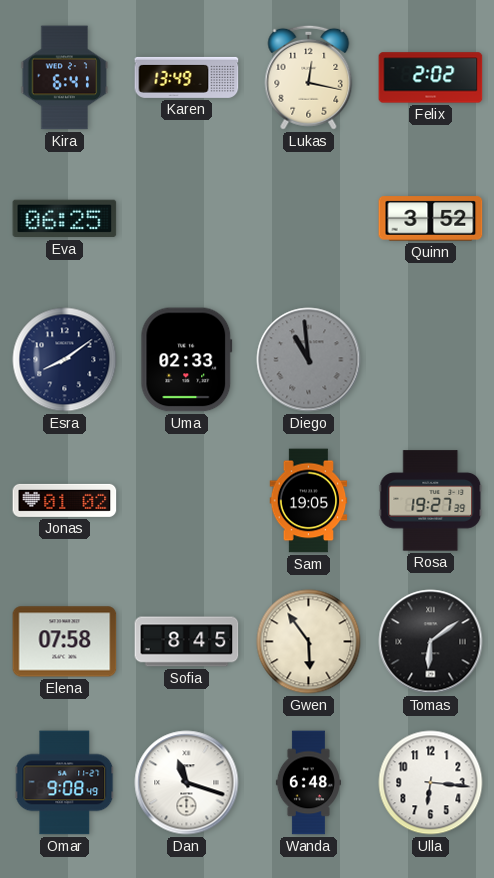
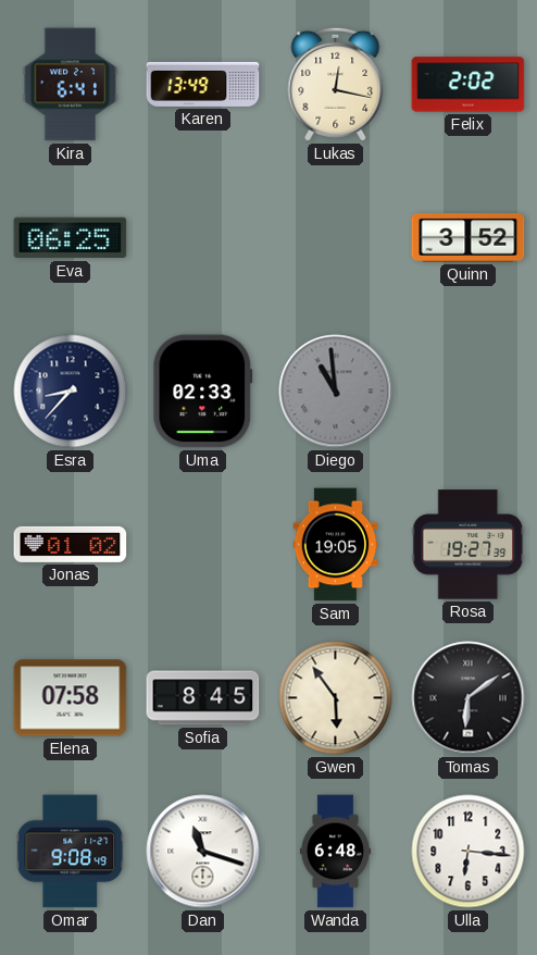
Esra: 8:09 -> 8:37 (71, 392)
